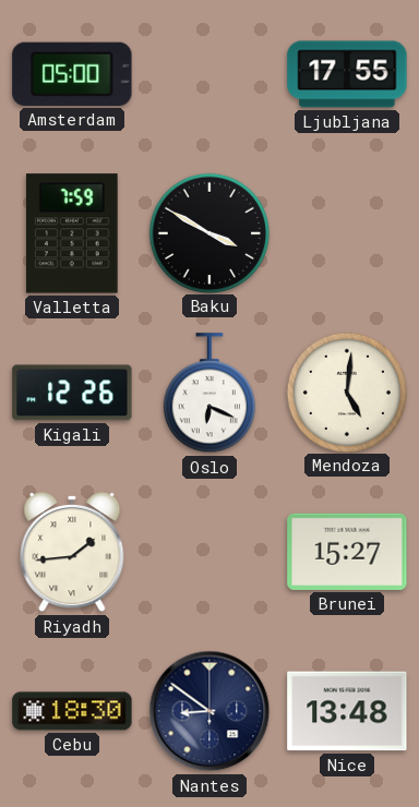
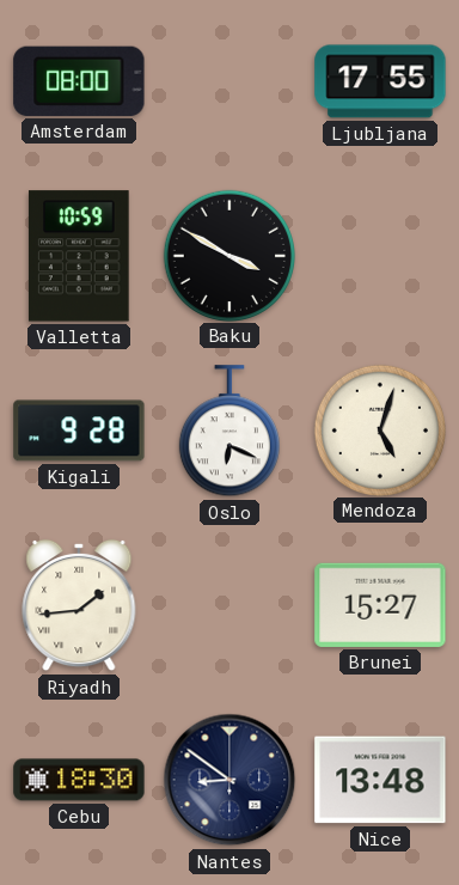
Amsterdam: 05:00 -> 08:00 (79, 81)
Valletta: 7:59 -> 10:59 (79, 256)
Kigali: 12:26 -> 9:28 (79, 431)
Mendoza: 5:01 -> 5:03 (379, 429)
